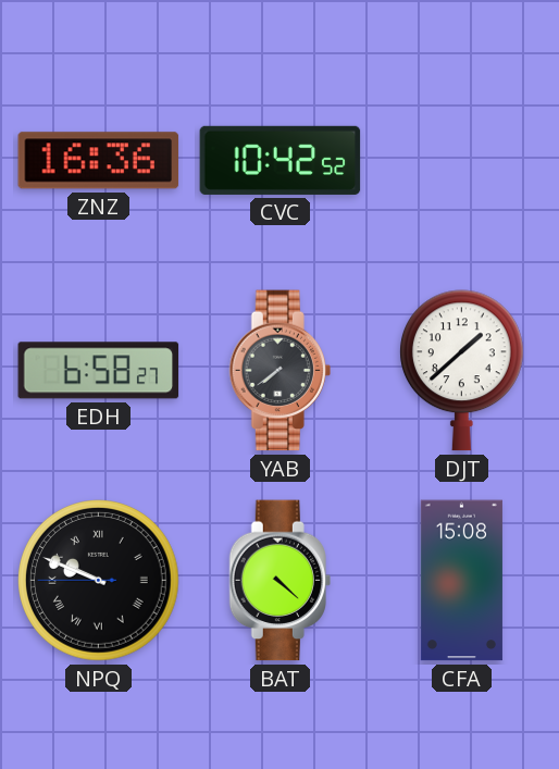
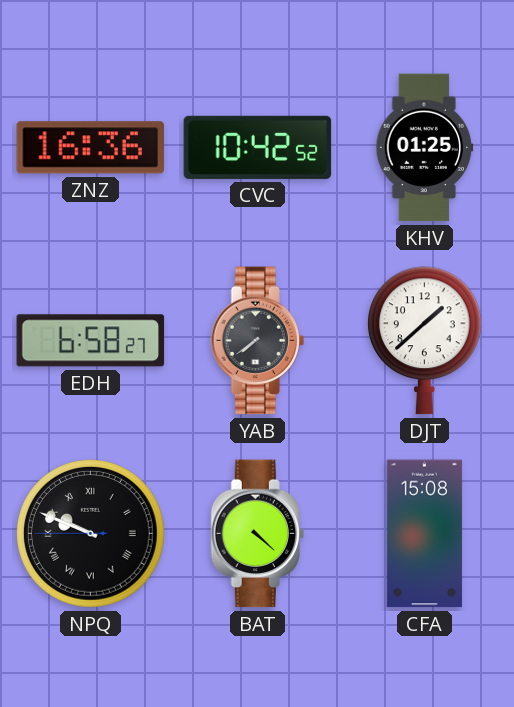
KHV: none -> 01:25 (425, 148)
